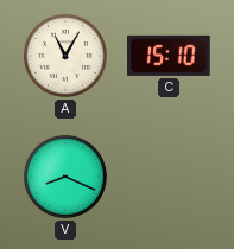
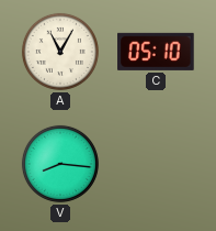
C: 15:10 -> 05:10 (156, 52)
V: 8:19 -> 8:16 (60, 164)
